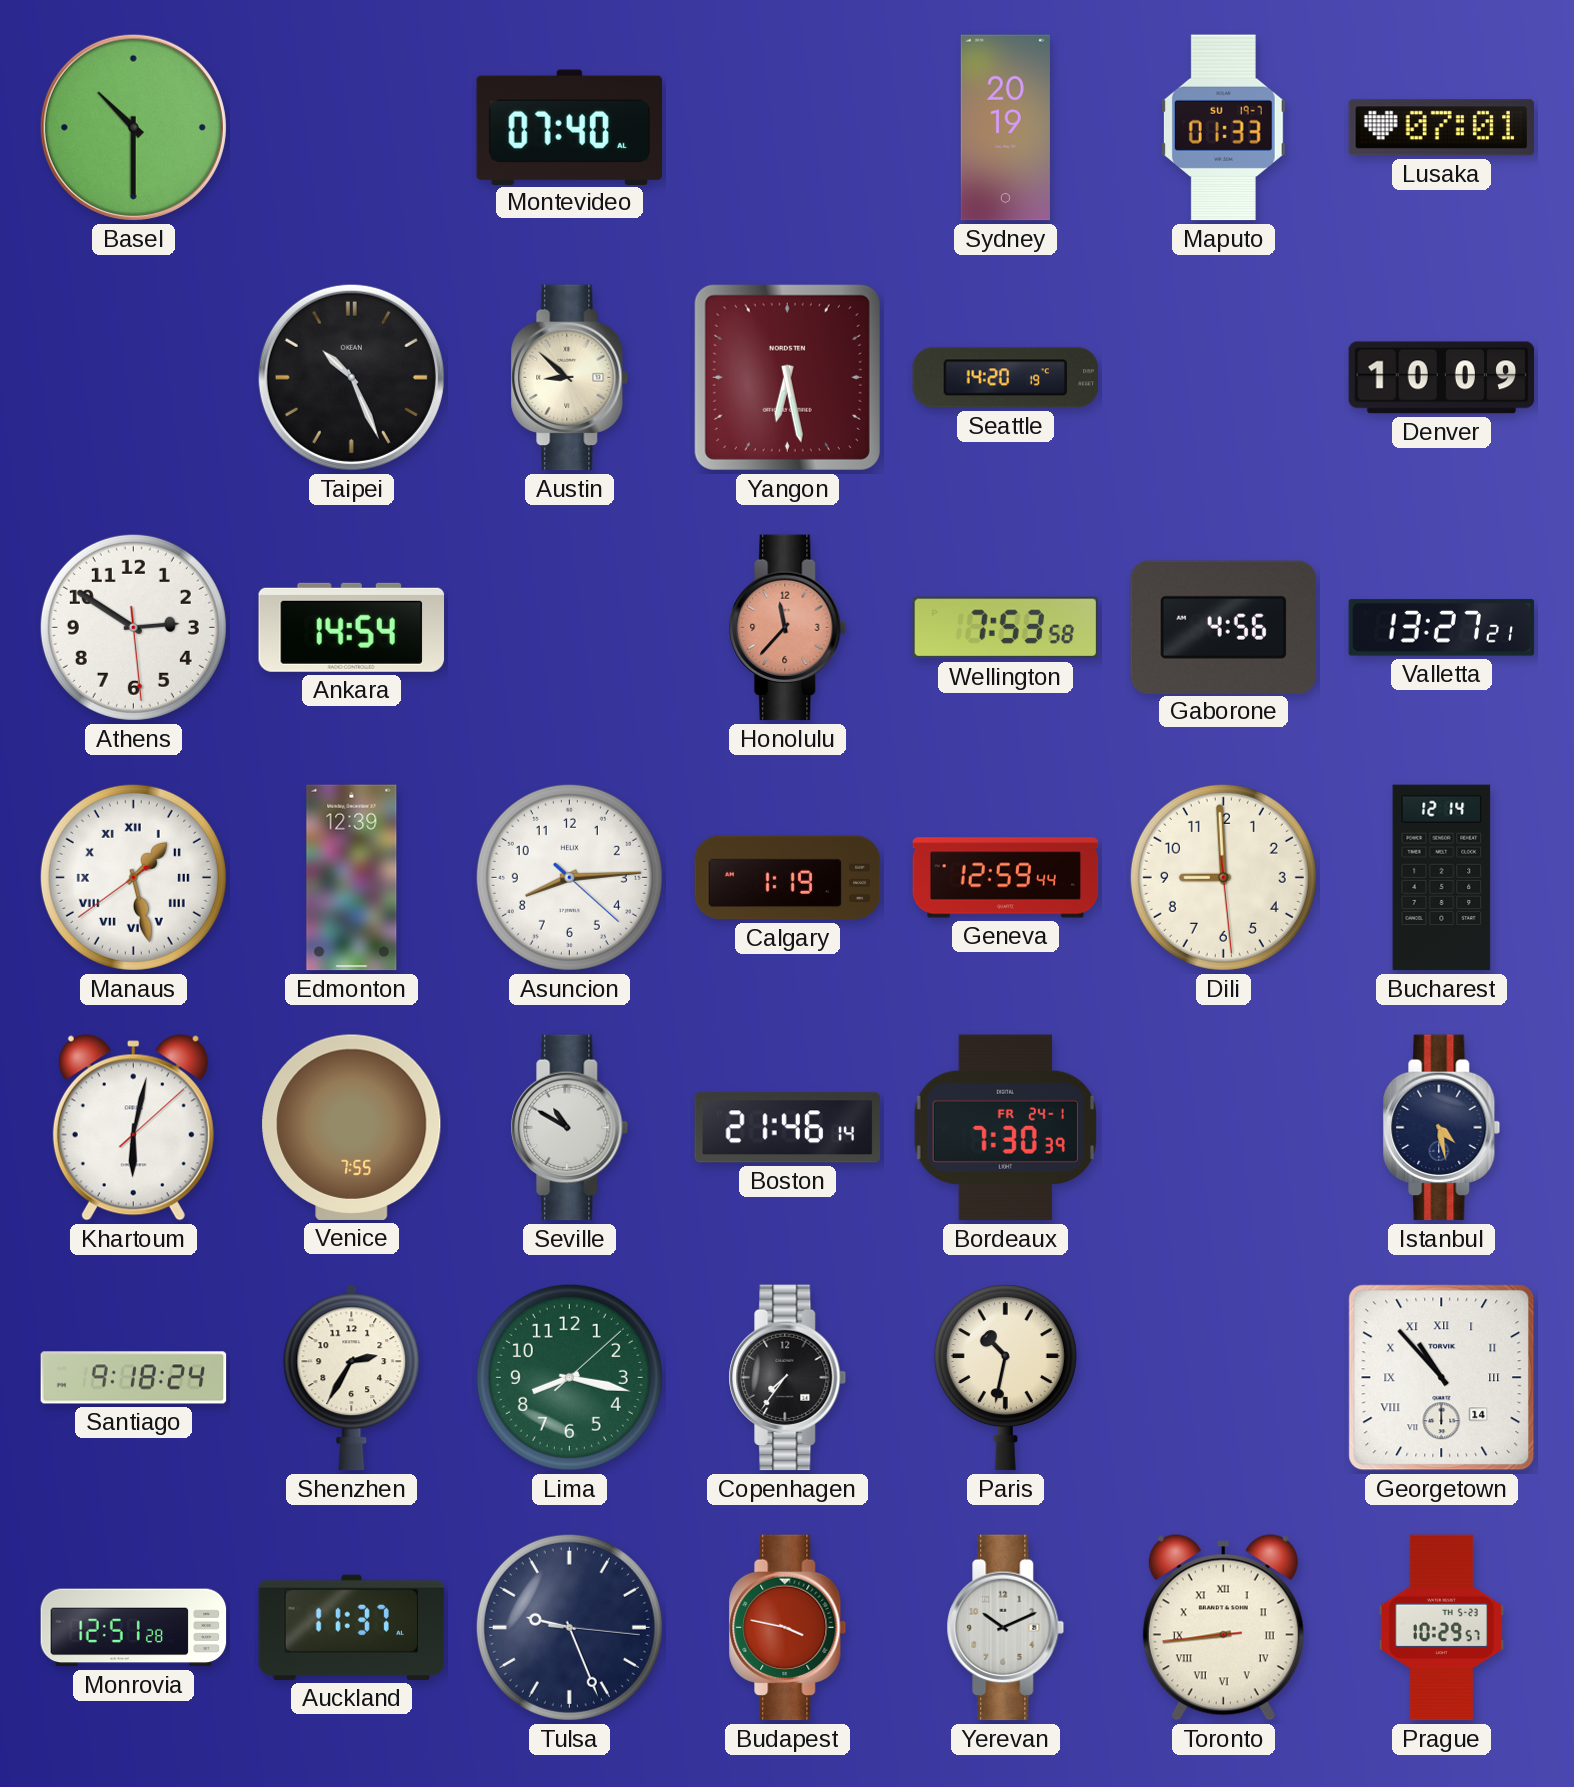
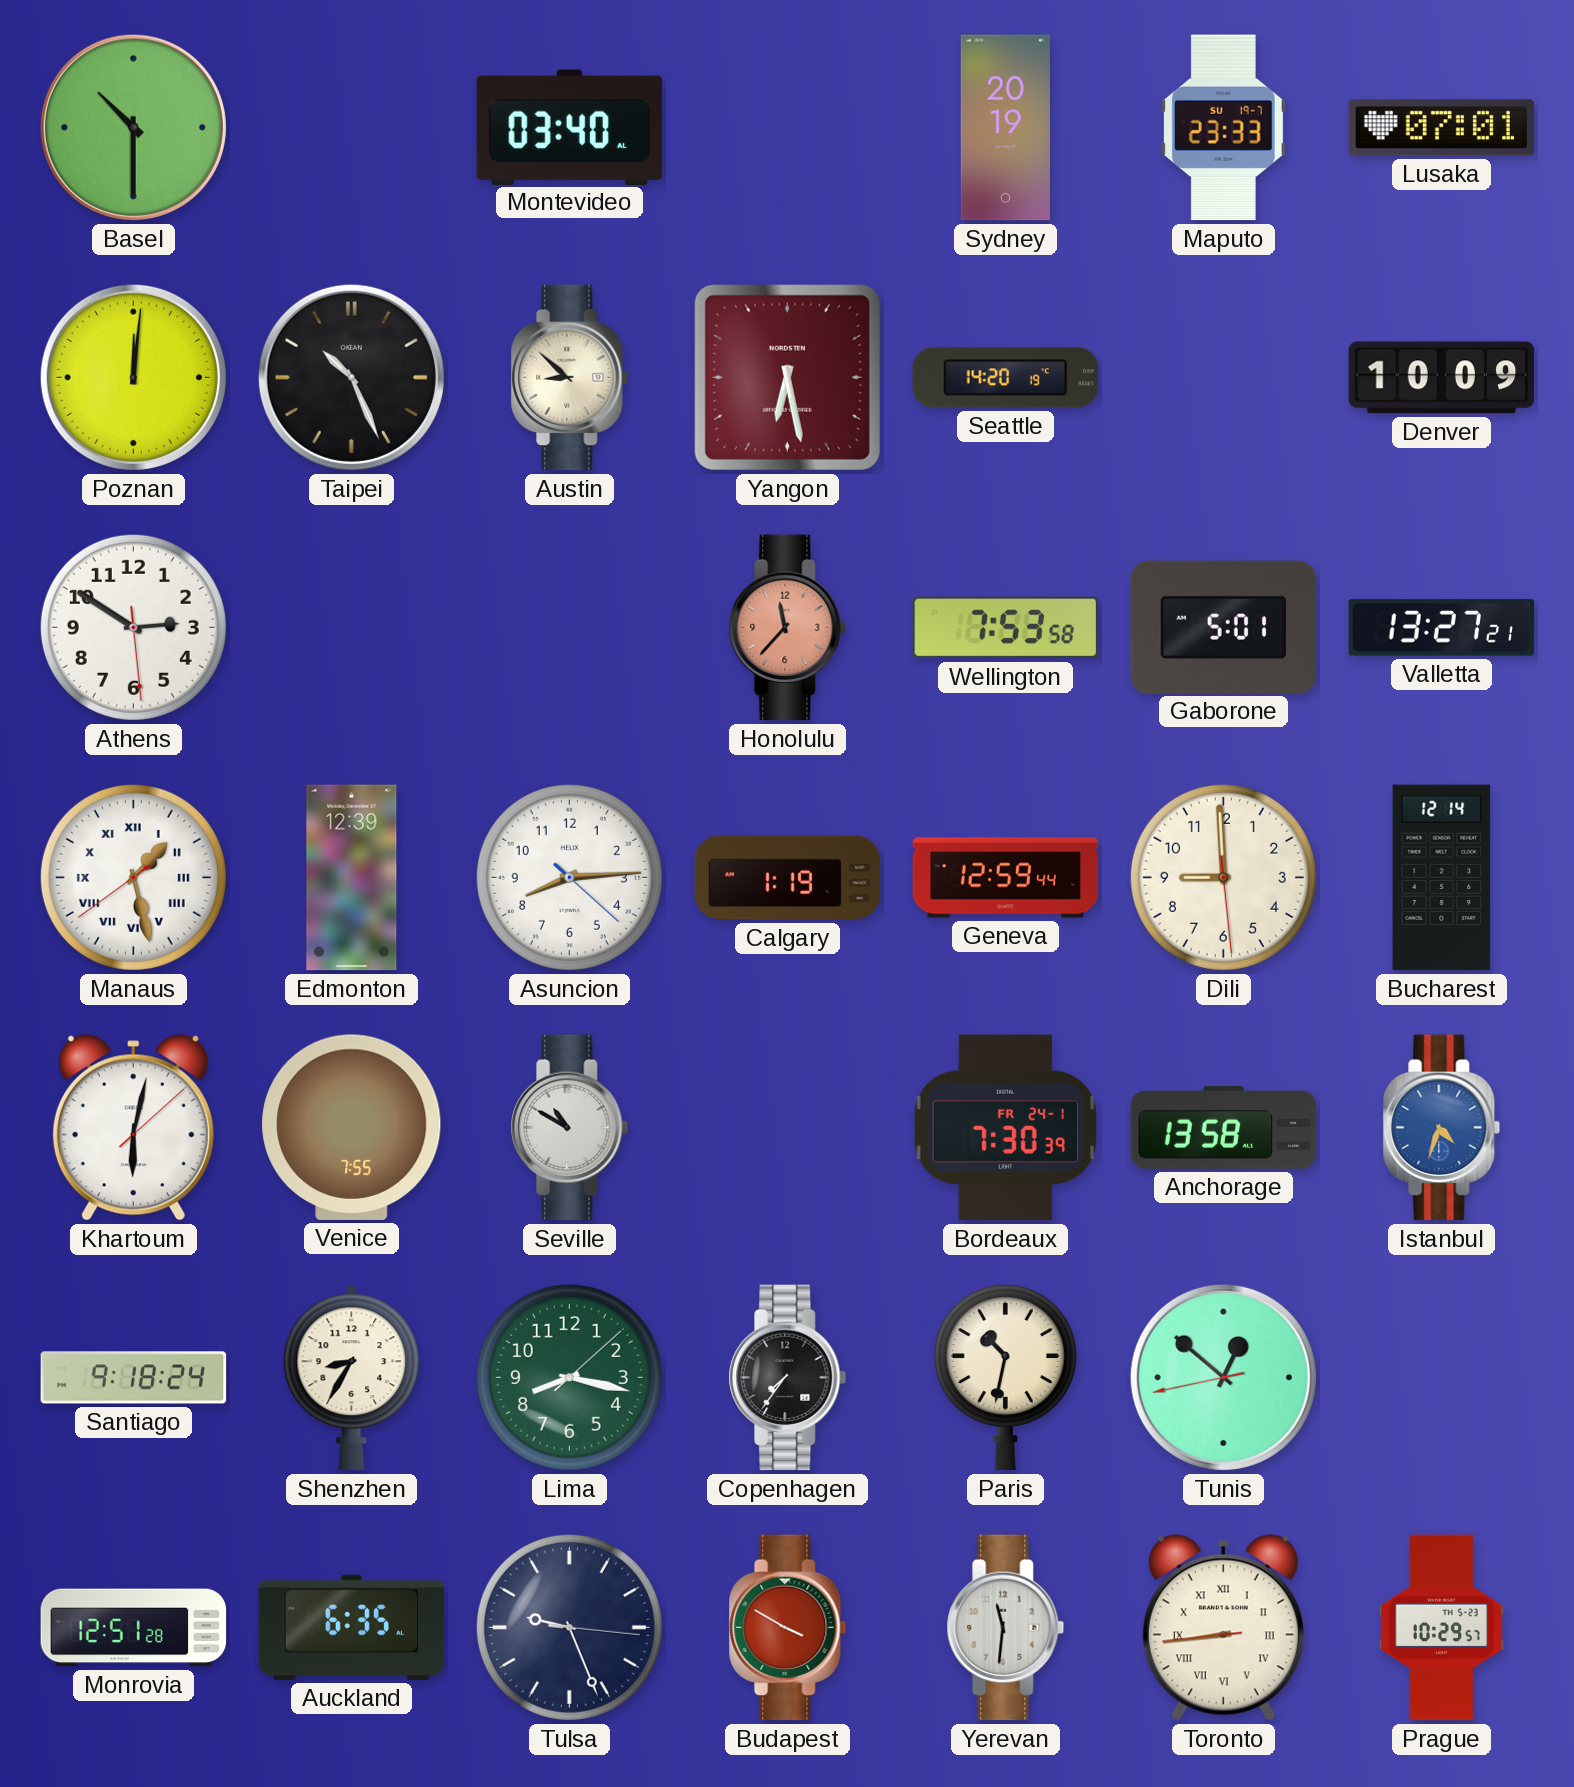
Montevideo: 07:40 -> 03:40 (570, 127)
Maputo: 01:33 -> 23:33 (1223, 128)
Poznan: none -> 12:01 (133, 377)
Ankara: 14:54 -> none (352, 627)
Gaborone: 4:56 -> 5:01 (1224, 627)
Boston: 21:46 -> none (787, 1128)
Anchorage: none -> 13:58 (1224, 1128)
Istanbul: 4:28 -> 4:33 (1442, 1128)
Istanbul dial: navy -> blue (1442, 1128)
Shenzhen: 2:35 -> 8:35 (352, 1378)
Tunis: none -> 12:51 (1223, 1377)
Georgetown: 10:53 -> none (1442, 1378)
Auckland: 11:37 -> 6:35 (352, 1627)
Budapest: 3:47 -> 3:50 (788, 1628)
Yerevan: 10:11 -> 11:31 (1006, 1628)
